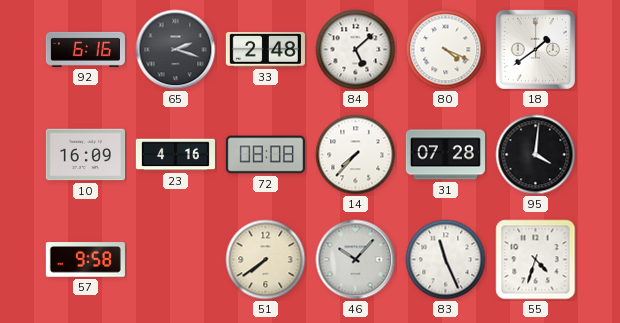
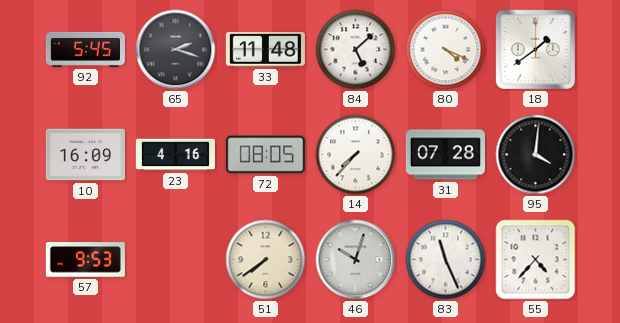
92: 6:16 -> 5:45 (85, 49)
33: 2:48 -> 11:48 (265, 49)
72: 08:08 -> 08:05 (265, 155)
57: 9:58 -> 9:53 (85, 260)
46: 10:07 -> 10:03 (356, 260)
55: 4:33 -> 4:37 (536, 260)
